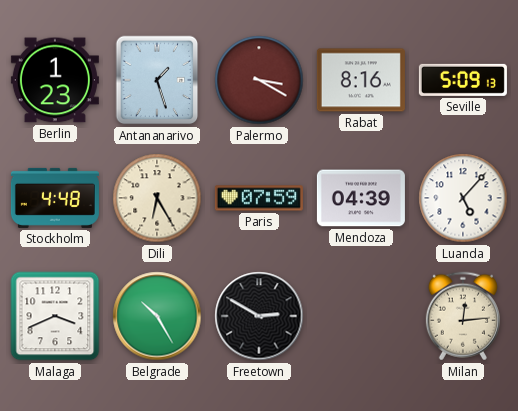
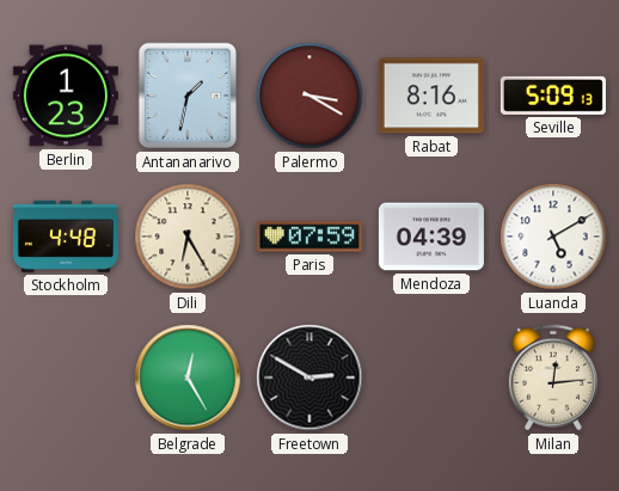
Antananarivo: 1:27 -> 1:32 (188, 96)
Luanda: 5:07 -> 5:10 (553, 237)
Malaga: 3:41 -> none (55, 316)
Belgrade: 10:25 -> 12:25 (188, 378)
